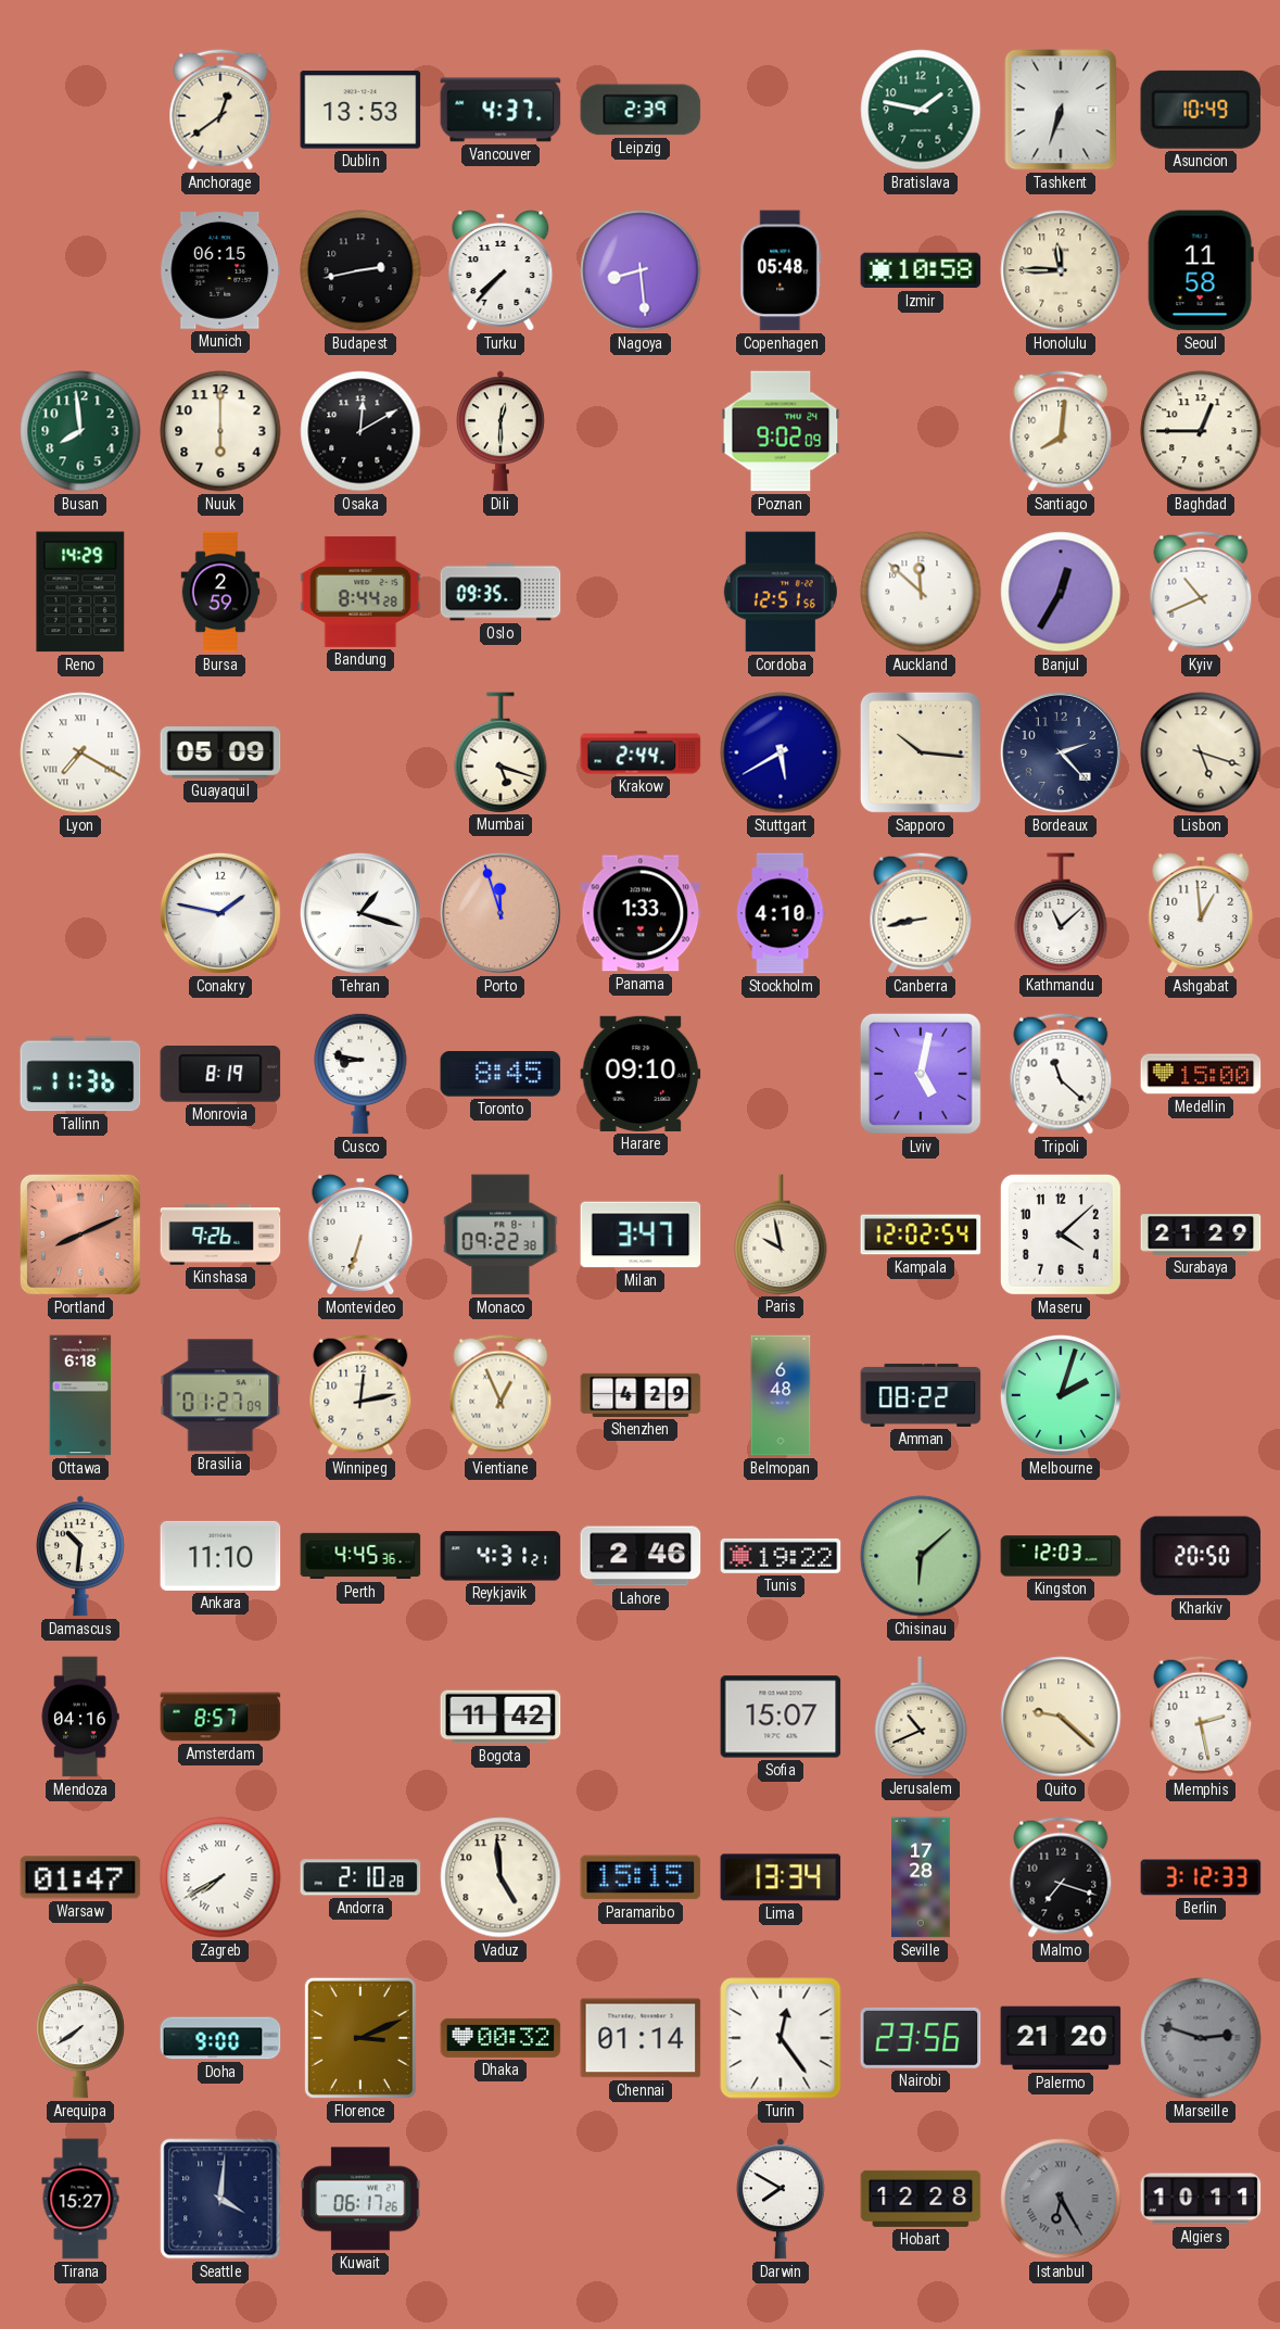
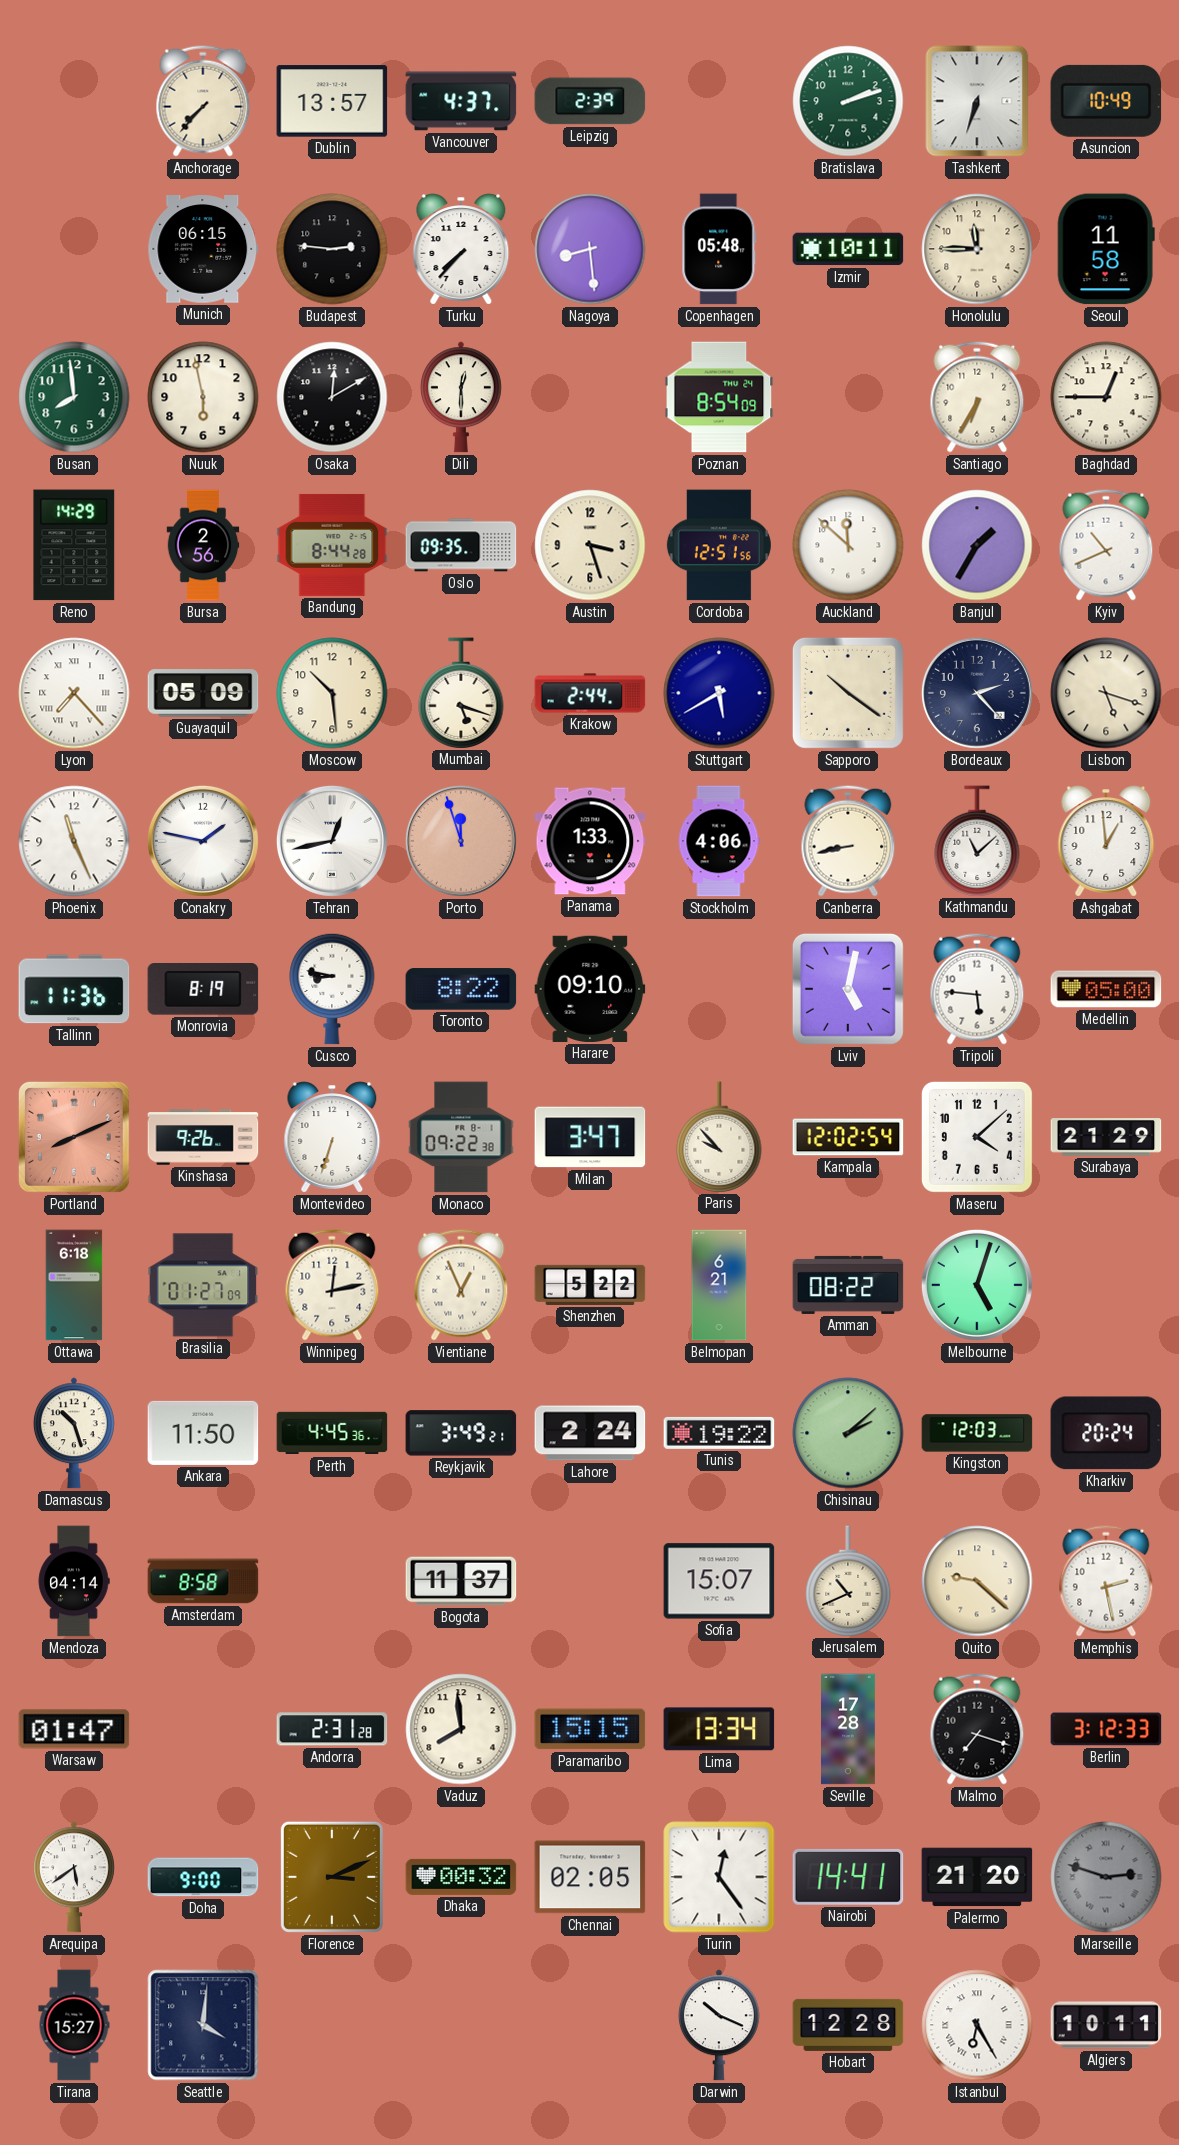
Anchorage: 12:39 -> 7:37 (203, 101)
Dublin: 13:53 -> 13:57 (332, 101)
Bratislava: 1:47 -> 2:12 (848, 101)
Budapest: 2:43 -> 2:46 (332, 249)
Izmir: 10:58 -> 10:11 (848, 249)
Nuuk: 6:00 -> 5:58 (203, 397)
Poznan: 9:02 -> 8:54 (719, 397)
Santiago: 8:01 -> 6:35 (977, 397)
Bursa: 2:59 -> 2:56 (203, 545)
Austin: none -> 3:27 (590, 545)
Banjul: 12:35 -> 1:35 (977, 545)
Lyon: 7:20 -> 7:23 (74, 693)
Moscow: none -> 10:29 (332, 693)
Sapporo: 10:16 -> 10:21 (848, 693)
Phoenix: none -> 11:26 (74, 841)
Tehran: 1:18 -> 12:43 (332, 841)
Stockholm: 4:10 -> 4:06 (719, 841)
Toronto: 8:45 -> 8:22 (461, 989)
Tripoli: 11:22 -> 5:46 (977, 989)
Medellin: 15:00 -> 05:00 (1106, 989)
Paris: 9:58 -> 9:53 (719, 1137)
Shenzhen: 4:29 -> 5:22 (590, 1285)
Belmopan: 6:48 -> 6:21 (719, 1285)
Melbourne: 2:03 -> 5:03 (977, 1285)
Damascus: 10:31 -> 10:27 (74, 1433)
Ankara: 11:10 -> 11:50 (203, 1433)
Reykjavik: 4:31 -> 3:49 (461, 1433)
Lahore: 2:46 -> 2:24 (590, 1433)
Chisinau: 6:08 -> 2:08 (848, 1433)
Kharkiv: 20:50 -> 20:24 (1106, 1433)
Mendoza: 04:16 -> 04:14 (74, 1581)
Amsterdam: 8:57 -> 8:58 (203, 1581)
Bogota: 11:42 -> 11:37 (461, 1581)
Zagreb: 7:40 -> none (220, 1877)
Andorra: 2:10 -> 2:31 (332, 1729)
Vaduz: 4:59 -> 7:59 (461, 1729)
Arequipa: 7:39 -> 5:39 (74, 1877)
Chennai: 01:14 -> 02:05 (590, 1877)
Nairobi: 23:56 -> 14:41 (848, 1877)
Kuwait: 06:17 -> none (360, 2199)
Darwin: 7:50 -> 10:19 (719, 2025)
Istanbul dial: grey -> white (977, 2025)
